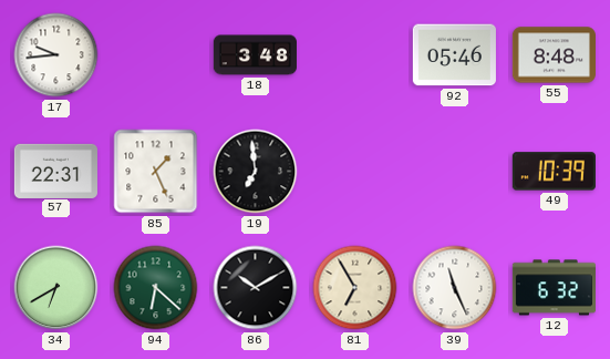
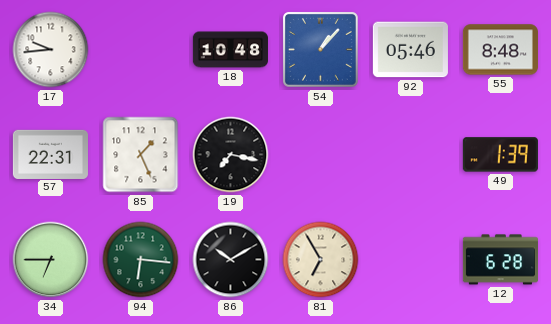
18: 3:48 -> 10:48 (230, 50)
54: none -> 1:07 (320, 49)
19: 6:59 -> 7:17 (231, 155)
49: 10:39 -> 1:39 (500, 155)
34: 6:40 -> 6:45 (51, 260)
94: 6:22 -> 6:16 (141, 260)
39: 11:26 -> none (455, 288)
12: 6:32 -> 6:28 (500, 260)
